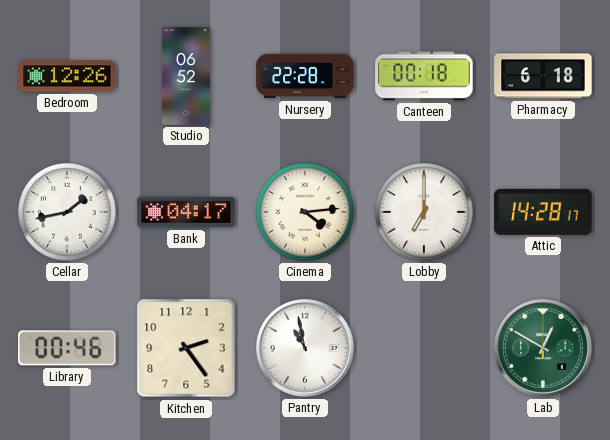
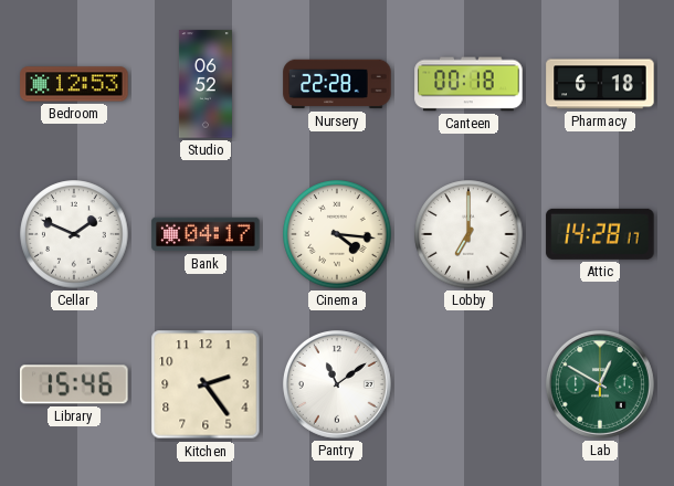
Bedroom: 12:26 -> 12:53 (74, 84)
Cellar: 1:43 -> 1:49 (74, 234)
Cinema: 4:14 -> 4:16 (337, 234)
Library: 00:46 -> 15:46 (74, 384)
Pantry: 10:58 -> 11:09 (337, 384)
